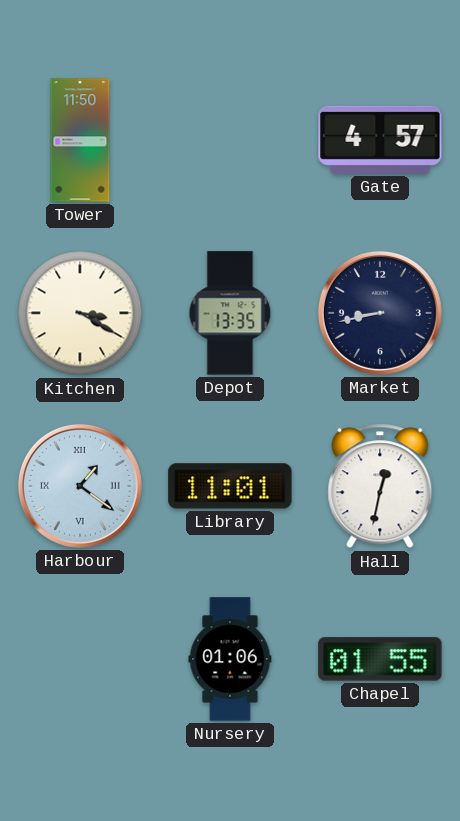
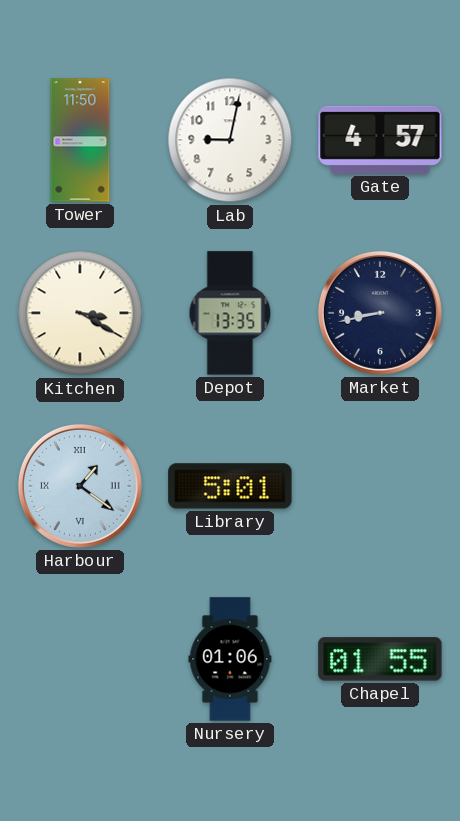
Lab: none -> 9:02 (230, 140)
Library: 11:01 -> 5:01 (230, 486)
Hall: 12:32 -> none (380, 486)
